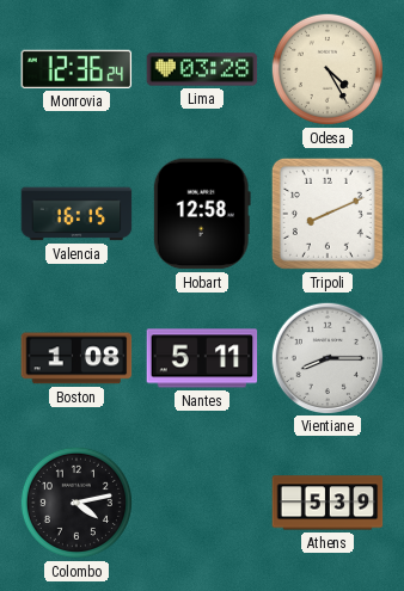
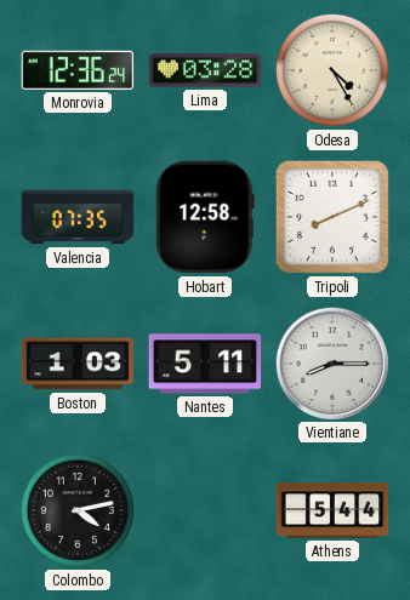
Valencia: 16:15 -> 07:35 (78, 217)
Boston: 1:08 -> 1:03 (78, 364)
Athens: 5:39 -> 5:44 (332, 510)
